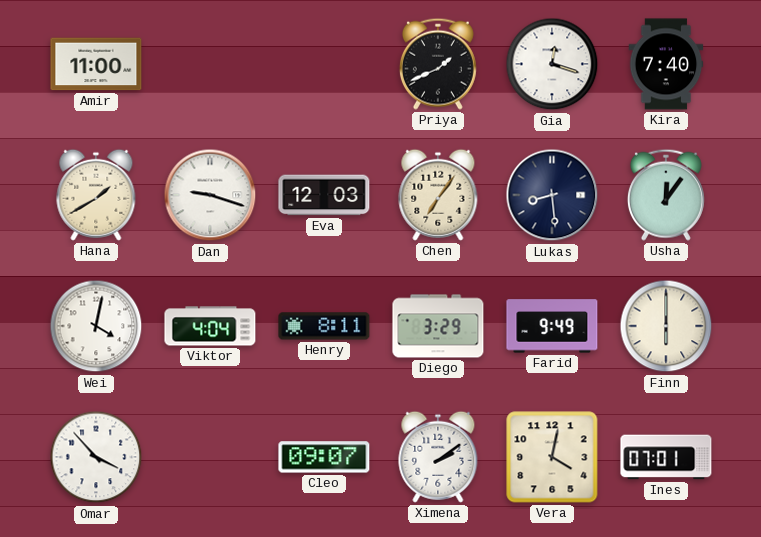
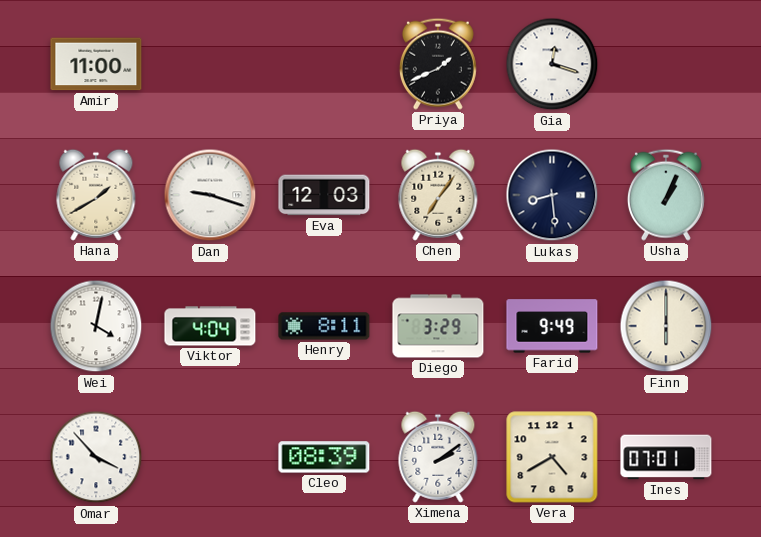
Kira: 7:40 -> none (666, 64)
Usha: 12:06 -> 1:04 (666, 195)
Cleo: 09:07 -> 08:39 (324, 457)
Vera: 4:02 -> 4:40 (552, 457)
